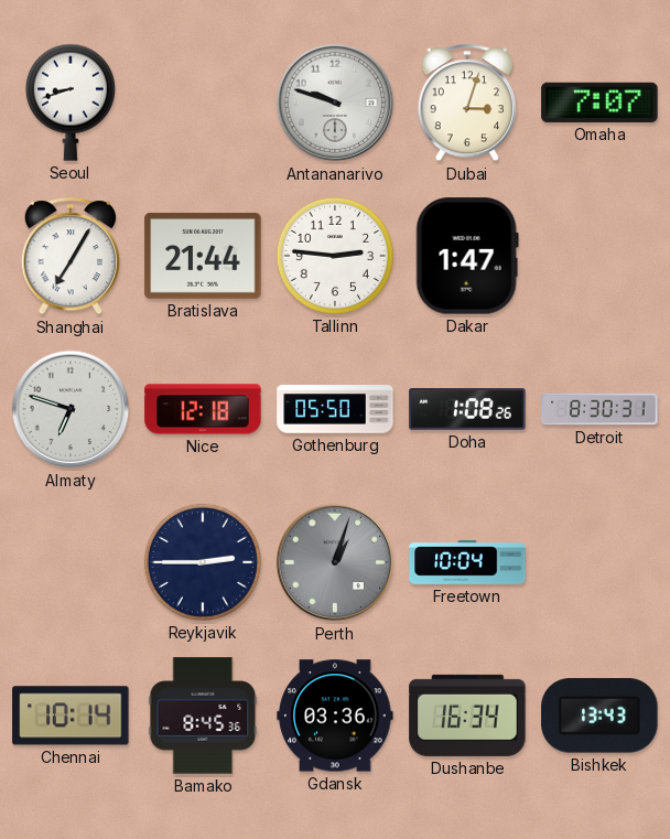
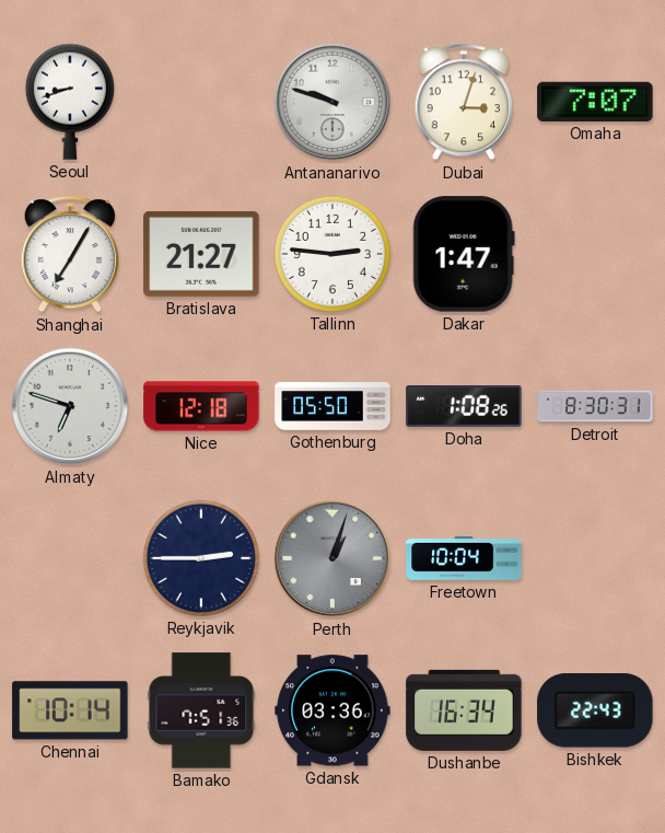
Bratislava: 21:44 -> 21:27 (201, 254)
Bamako: 8:45 -> 7:51 (201, 710)
Bishkek: 13:43 -> 22:43 (595, 710)
